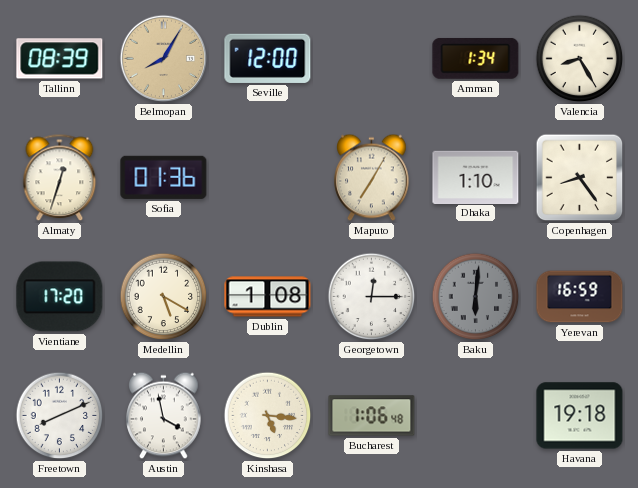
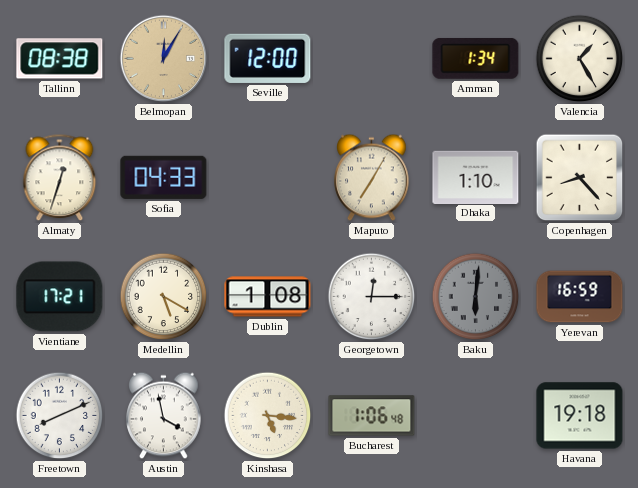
Tallinn: 08:39 -> 08:38 (60, 59)
Belmopan: 8:05 -> 12:05 (164, 59)
Valencia: 8:25 -> 1:25 (580, 59)
Sofia: 01:36 -> 04:33 (164, 177)
Copenhagen: 8:24 -> 8:23 (580, 178)
Vientiane: 17:20 -> 17:21 (60, 297)
